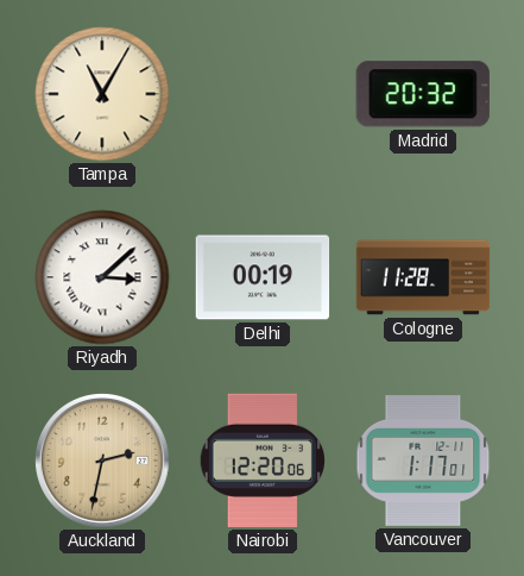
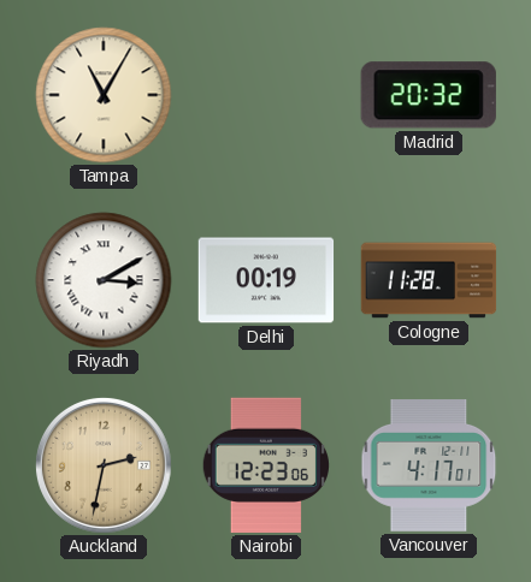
Riyadh: 3:08 -> 3:10 (104, 280)
Nairobi: 12:20 -> 12:23 (265, 465)
Vancouver: 1:17 -> 4:17 (429, 467)
